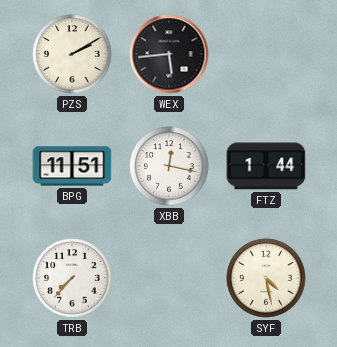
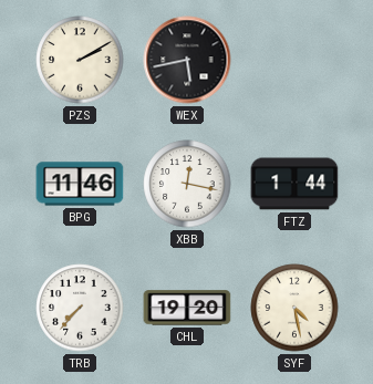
WEX: 5:44 -> 5:43 (187, 60)
BPG: 11:51 -> 11:46 (80, 184)
CHL: none -> 19:20 (187, 308)
